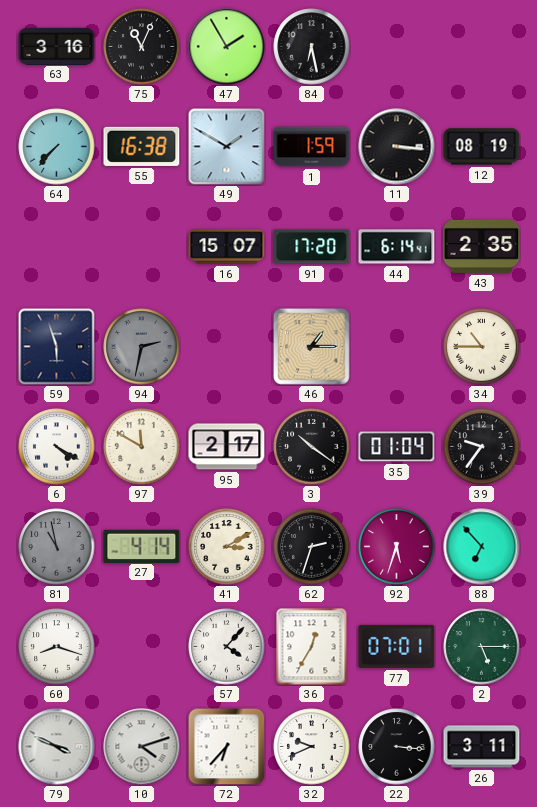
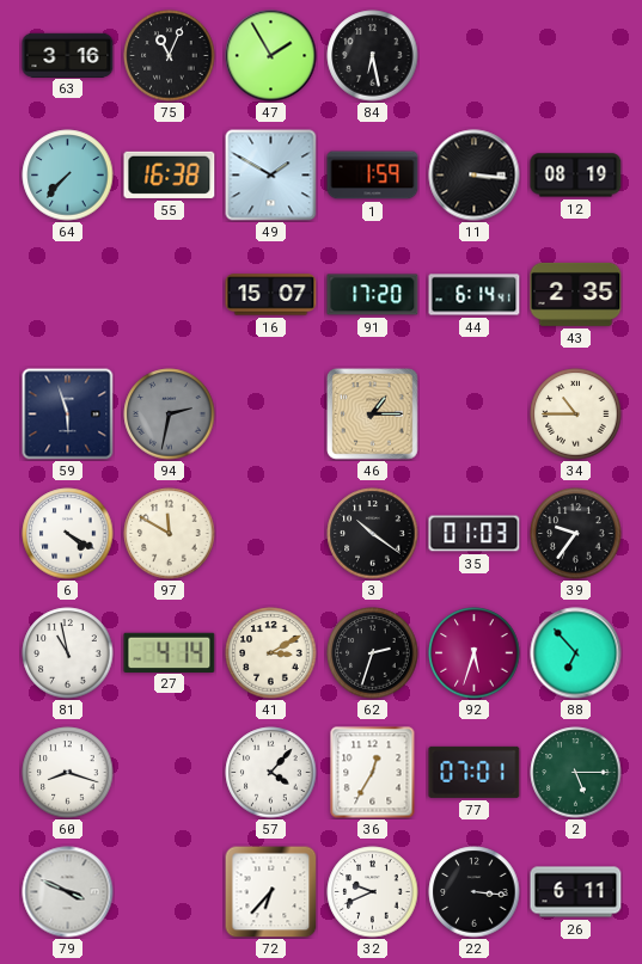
95: 2:17 -> none (227, 447)
35: 01:04 -> 01:03 (475, 534)
81 dial: grey -> white (68, 653)
10: 4:12 -> none (142, 747)
26: 3:11 -> 6:11 (576, 892)
